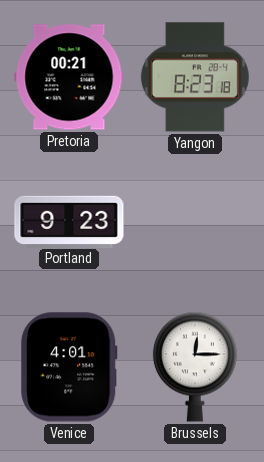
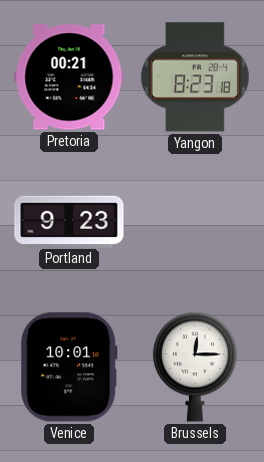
Venice: 4:01 -> 10:01 (69, 367)
